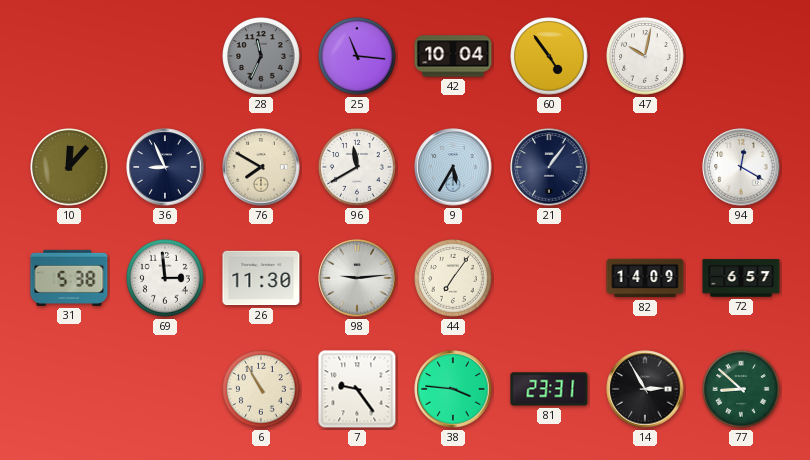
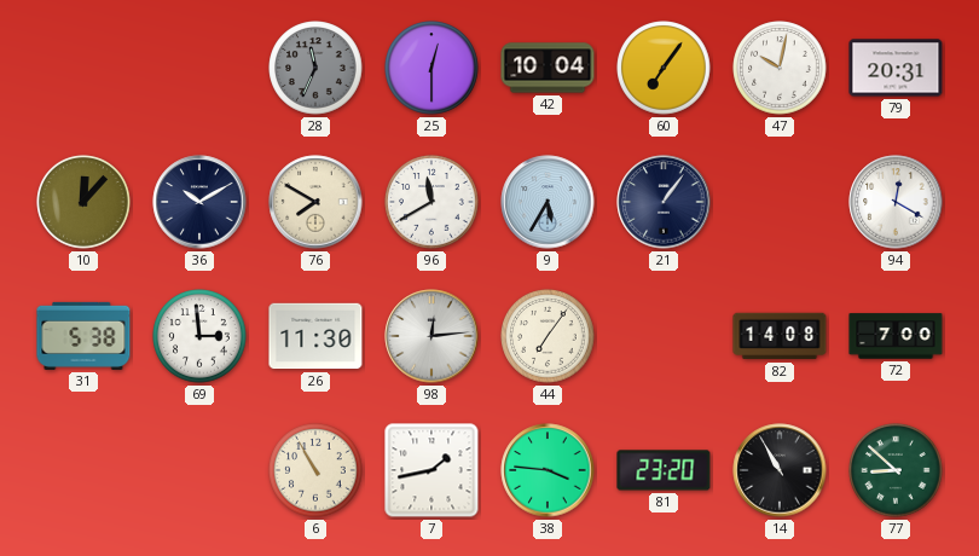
25: 11:16 -> 12:30 (431, 68)
60: 4:54 -> 7:06 (664, 68)
79: none -> 20:31 (896, 68)
36: 8:56 -> 10:10 (199, 202)
98: 9:14 -> 12:14 (431, 336)
82: 14:09 -> 14:08 (780, 336)
72: 6:57 -> 7:00 (896, 336)
7: 9:24 -> 1:43 (431, 470)
81: 23:31 -> 23:20 (664, 470)
14: 2:55 -> 10:55 (780, 470)
